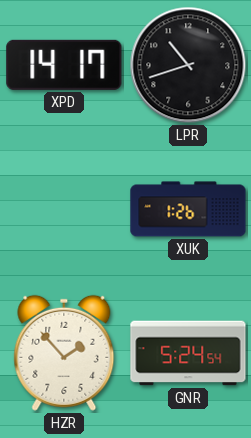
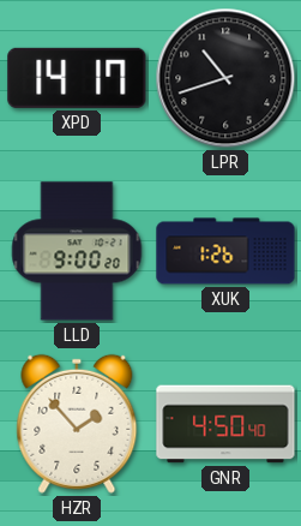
LLD: none -> 9:00 (77, 251)
GNR: 5:24 -> 4:50 (225, 424)
